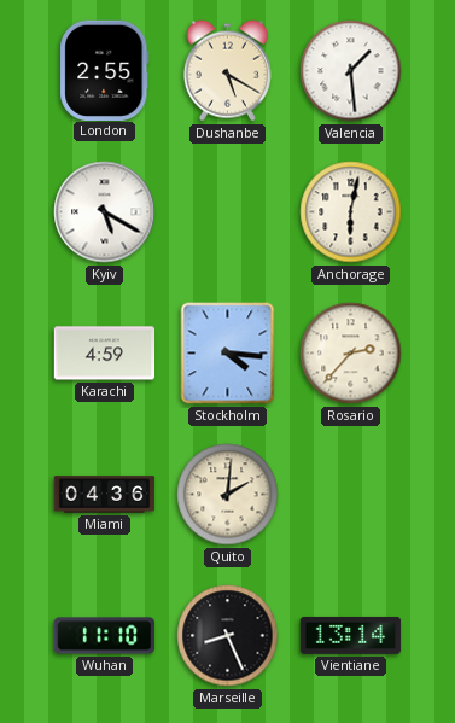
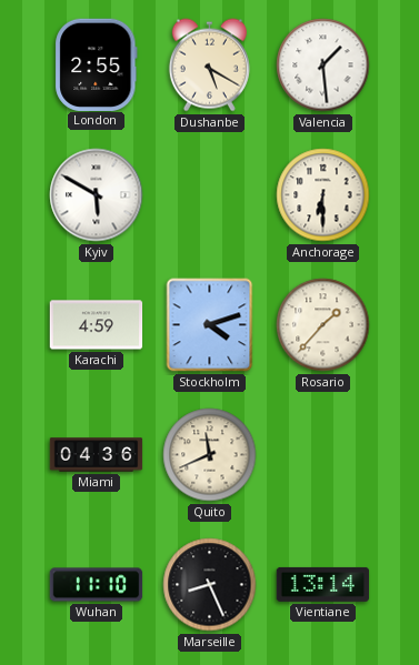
Kyiv: 5:20 -> 5:50 (97, 195)
Anchorage: 6:02 -> 6:30 (323, 195)
Stockholm: 4:16 -> 4:12 (210, 325)
Rosario: 2:37 -> 1:37 (323, 325)
Quito: 2:01 -> 11:41 (210, 455)
